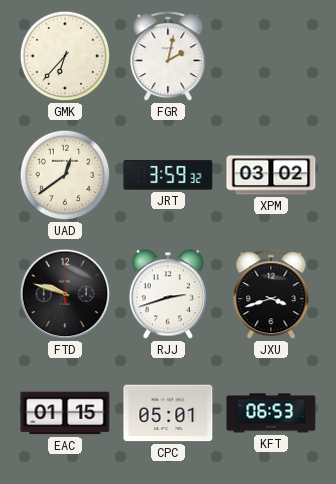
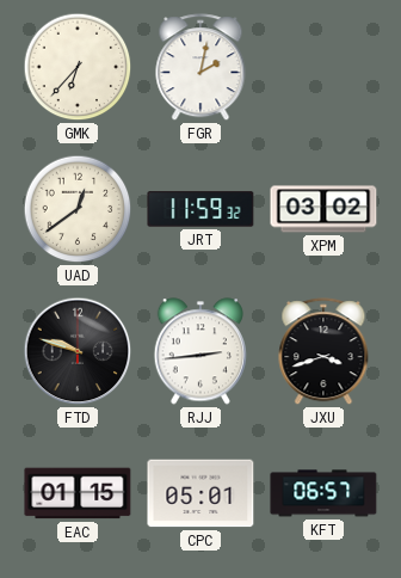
JRT: 3:59 -> 11:59 (200, 209)
RJJ: 2:42 -> 2:44 (199, 351)
KFT: 06:53 -> 06:57 (323, 493)
